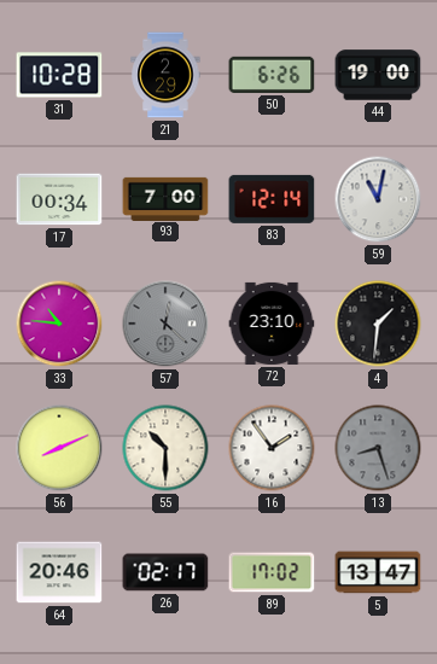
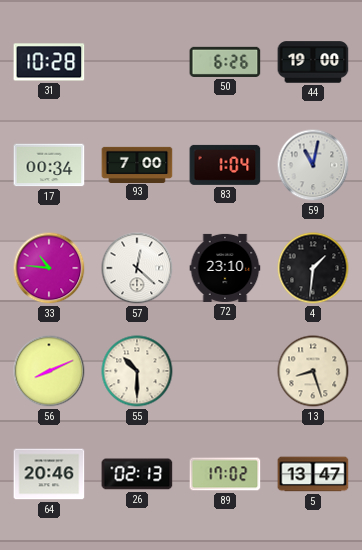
21: 2:29 -> none (165, 75)
83: 12:14 -> 1:04 (225, 165)
57 dial: grey -> white (137, 268)
16: 1:54 -> none (272, 448)
13 dial: grey -> cream (313, 371)
26: 02:17 -> 02:13 (137, 474)
